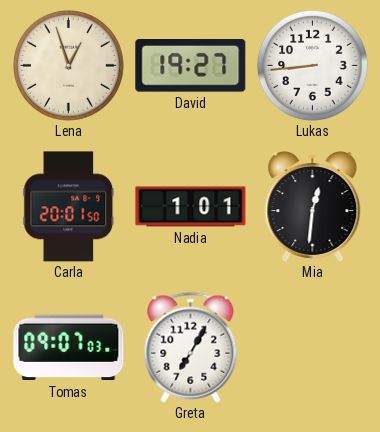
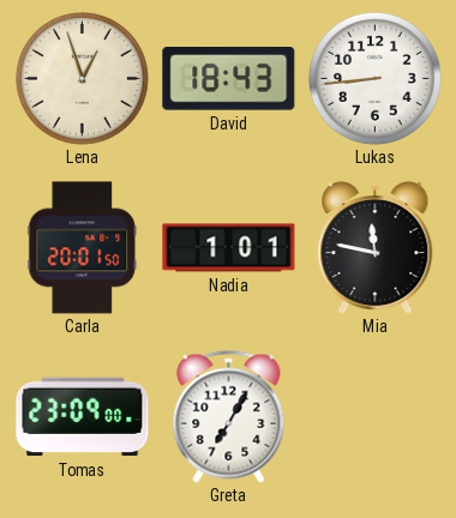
David: 19:27 -> 18:43 (229, 79)
Mia: 12:31 -> 11:47 (376, 248)
Tomas: 09:07 -> 23:09 (83, 417)
